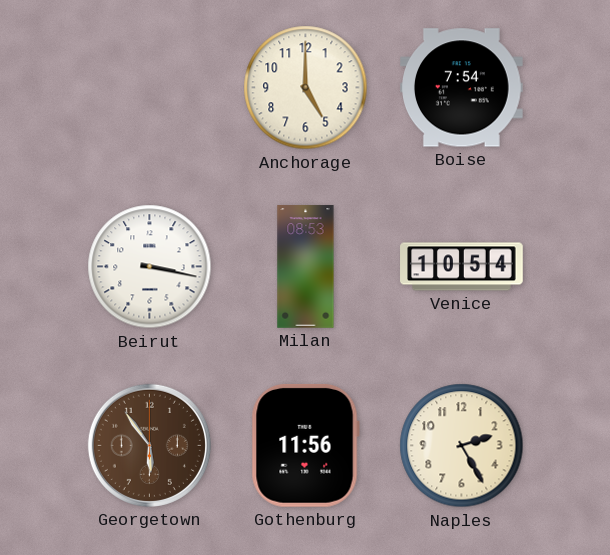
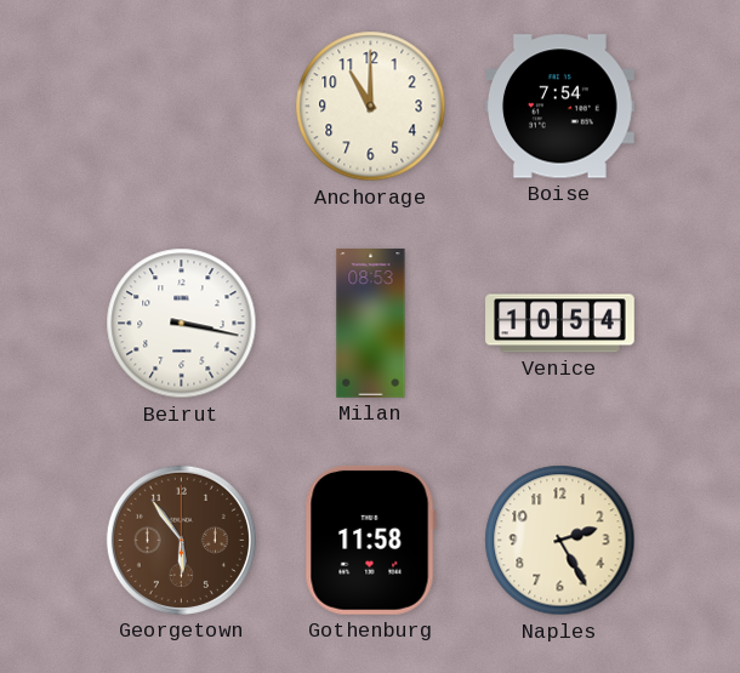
Anchorage: 5:00 -> 11:00 (371, 107)
Gothenburg: 11:56 -> 11:58 (370, 540)
